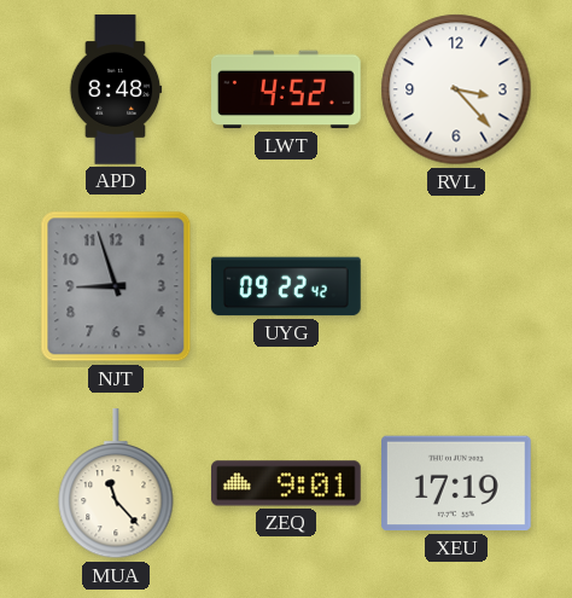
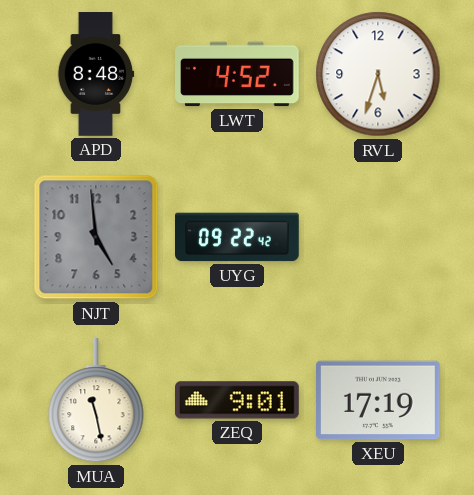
RVL: 3:23 -> 5:33 (378, 74)
NJT: 8:57 -> 4:59 (96, 237)
MUA: 11:23 -> 11:28 (96, 401)
